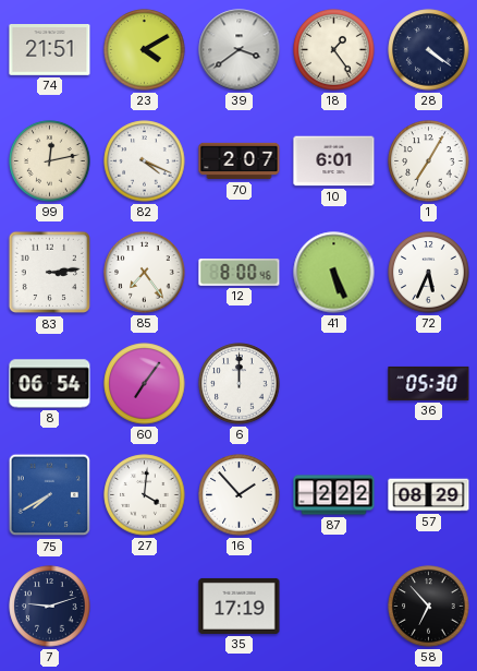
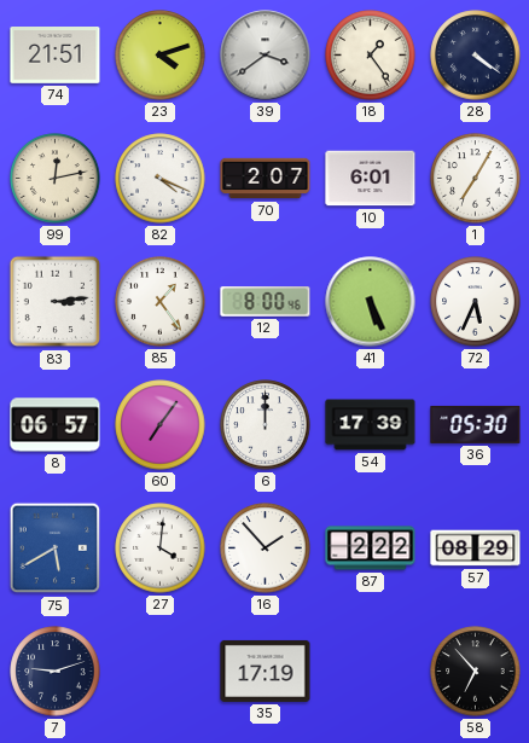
23: 4:10 -> 4:12 (161, 56)
85: 7:24 -> 1:24 (161, 302)
8: 06:54 -> 06:57 (56, 425)
54: none -> 17:39 (371, 425)
75: 7:40 -> 5:40 (56, 548)
